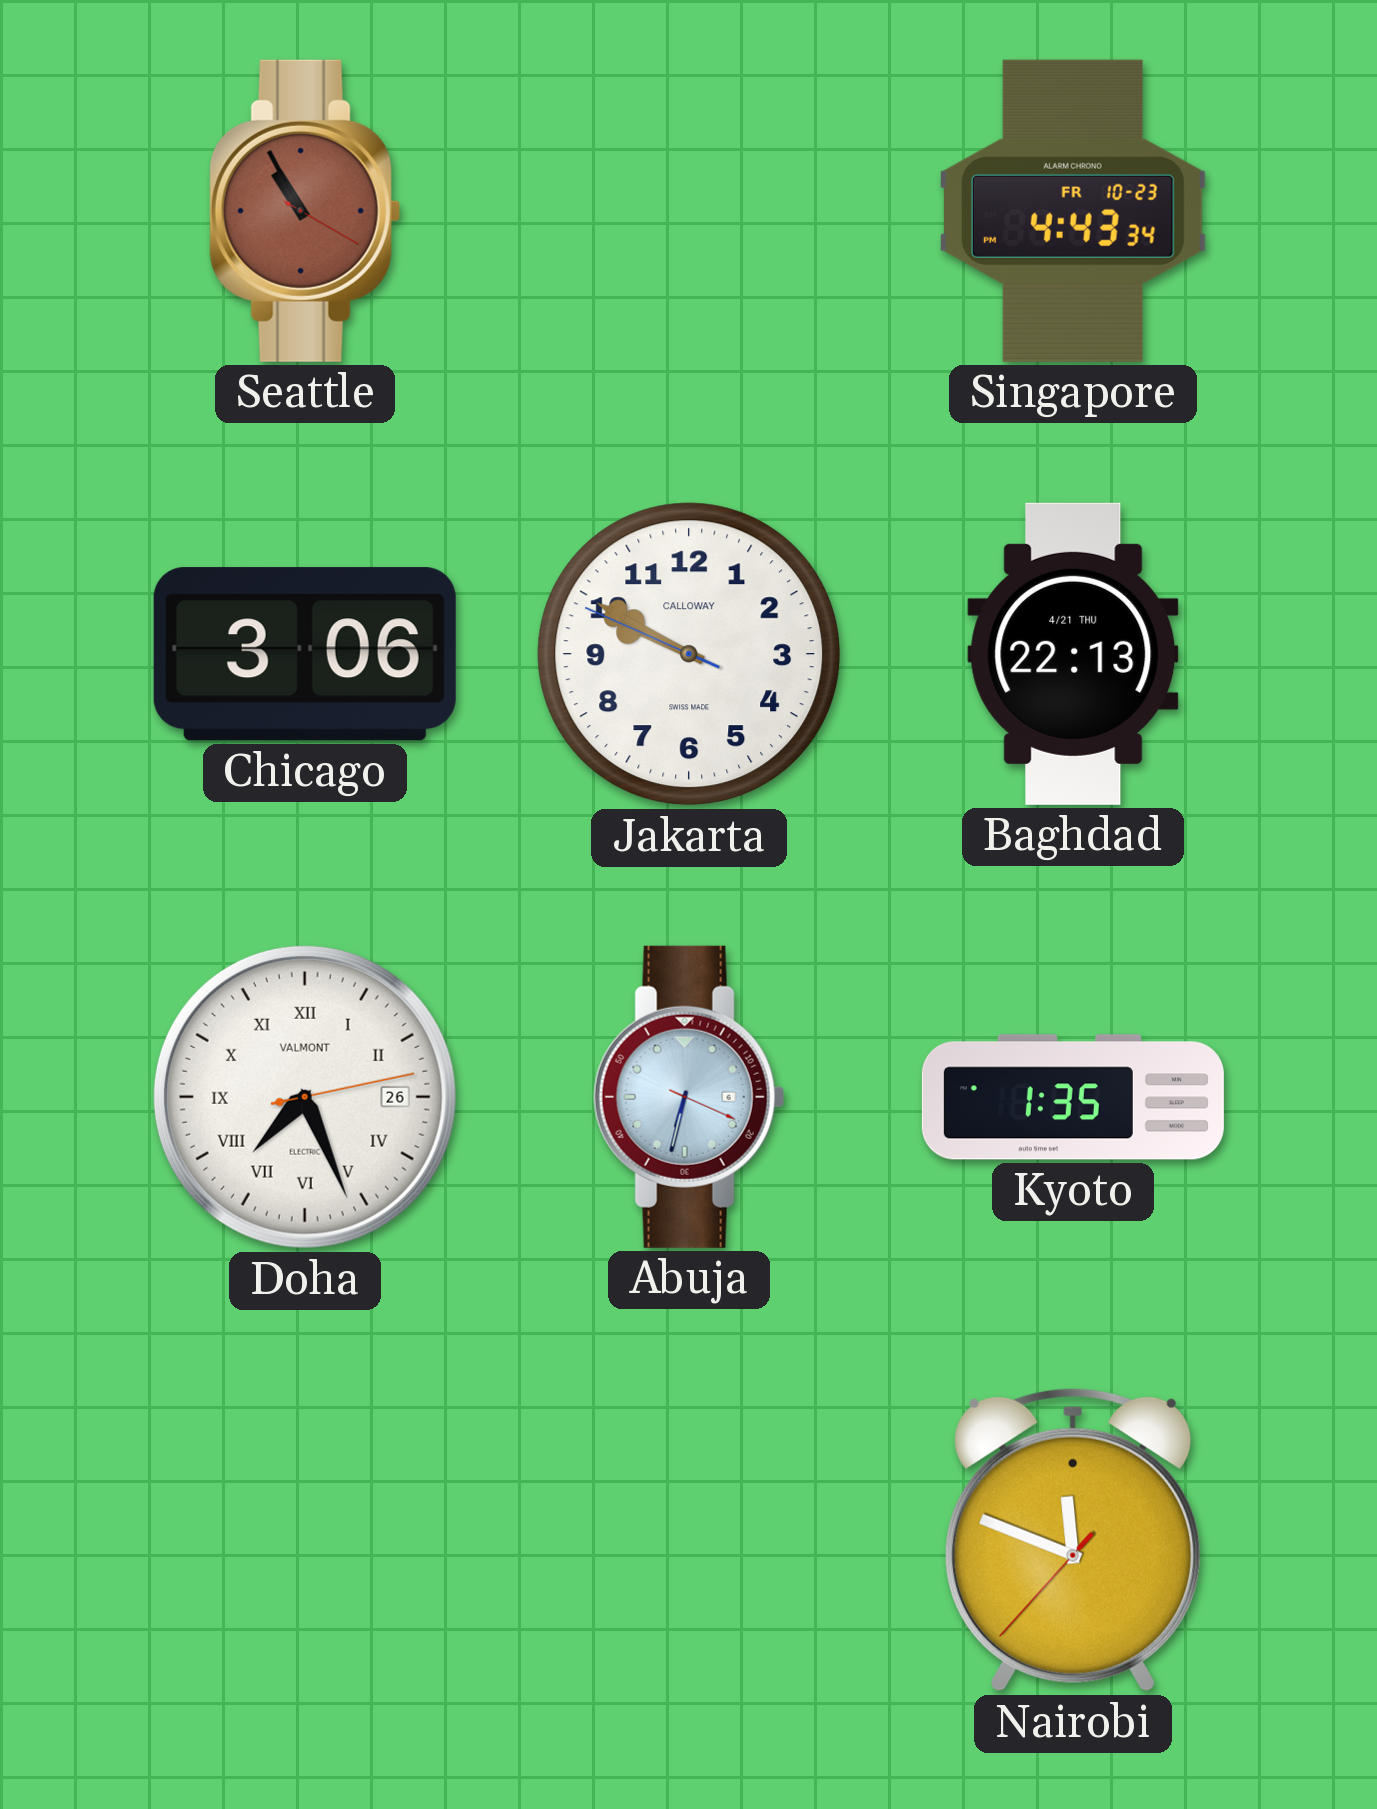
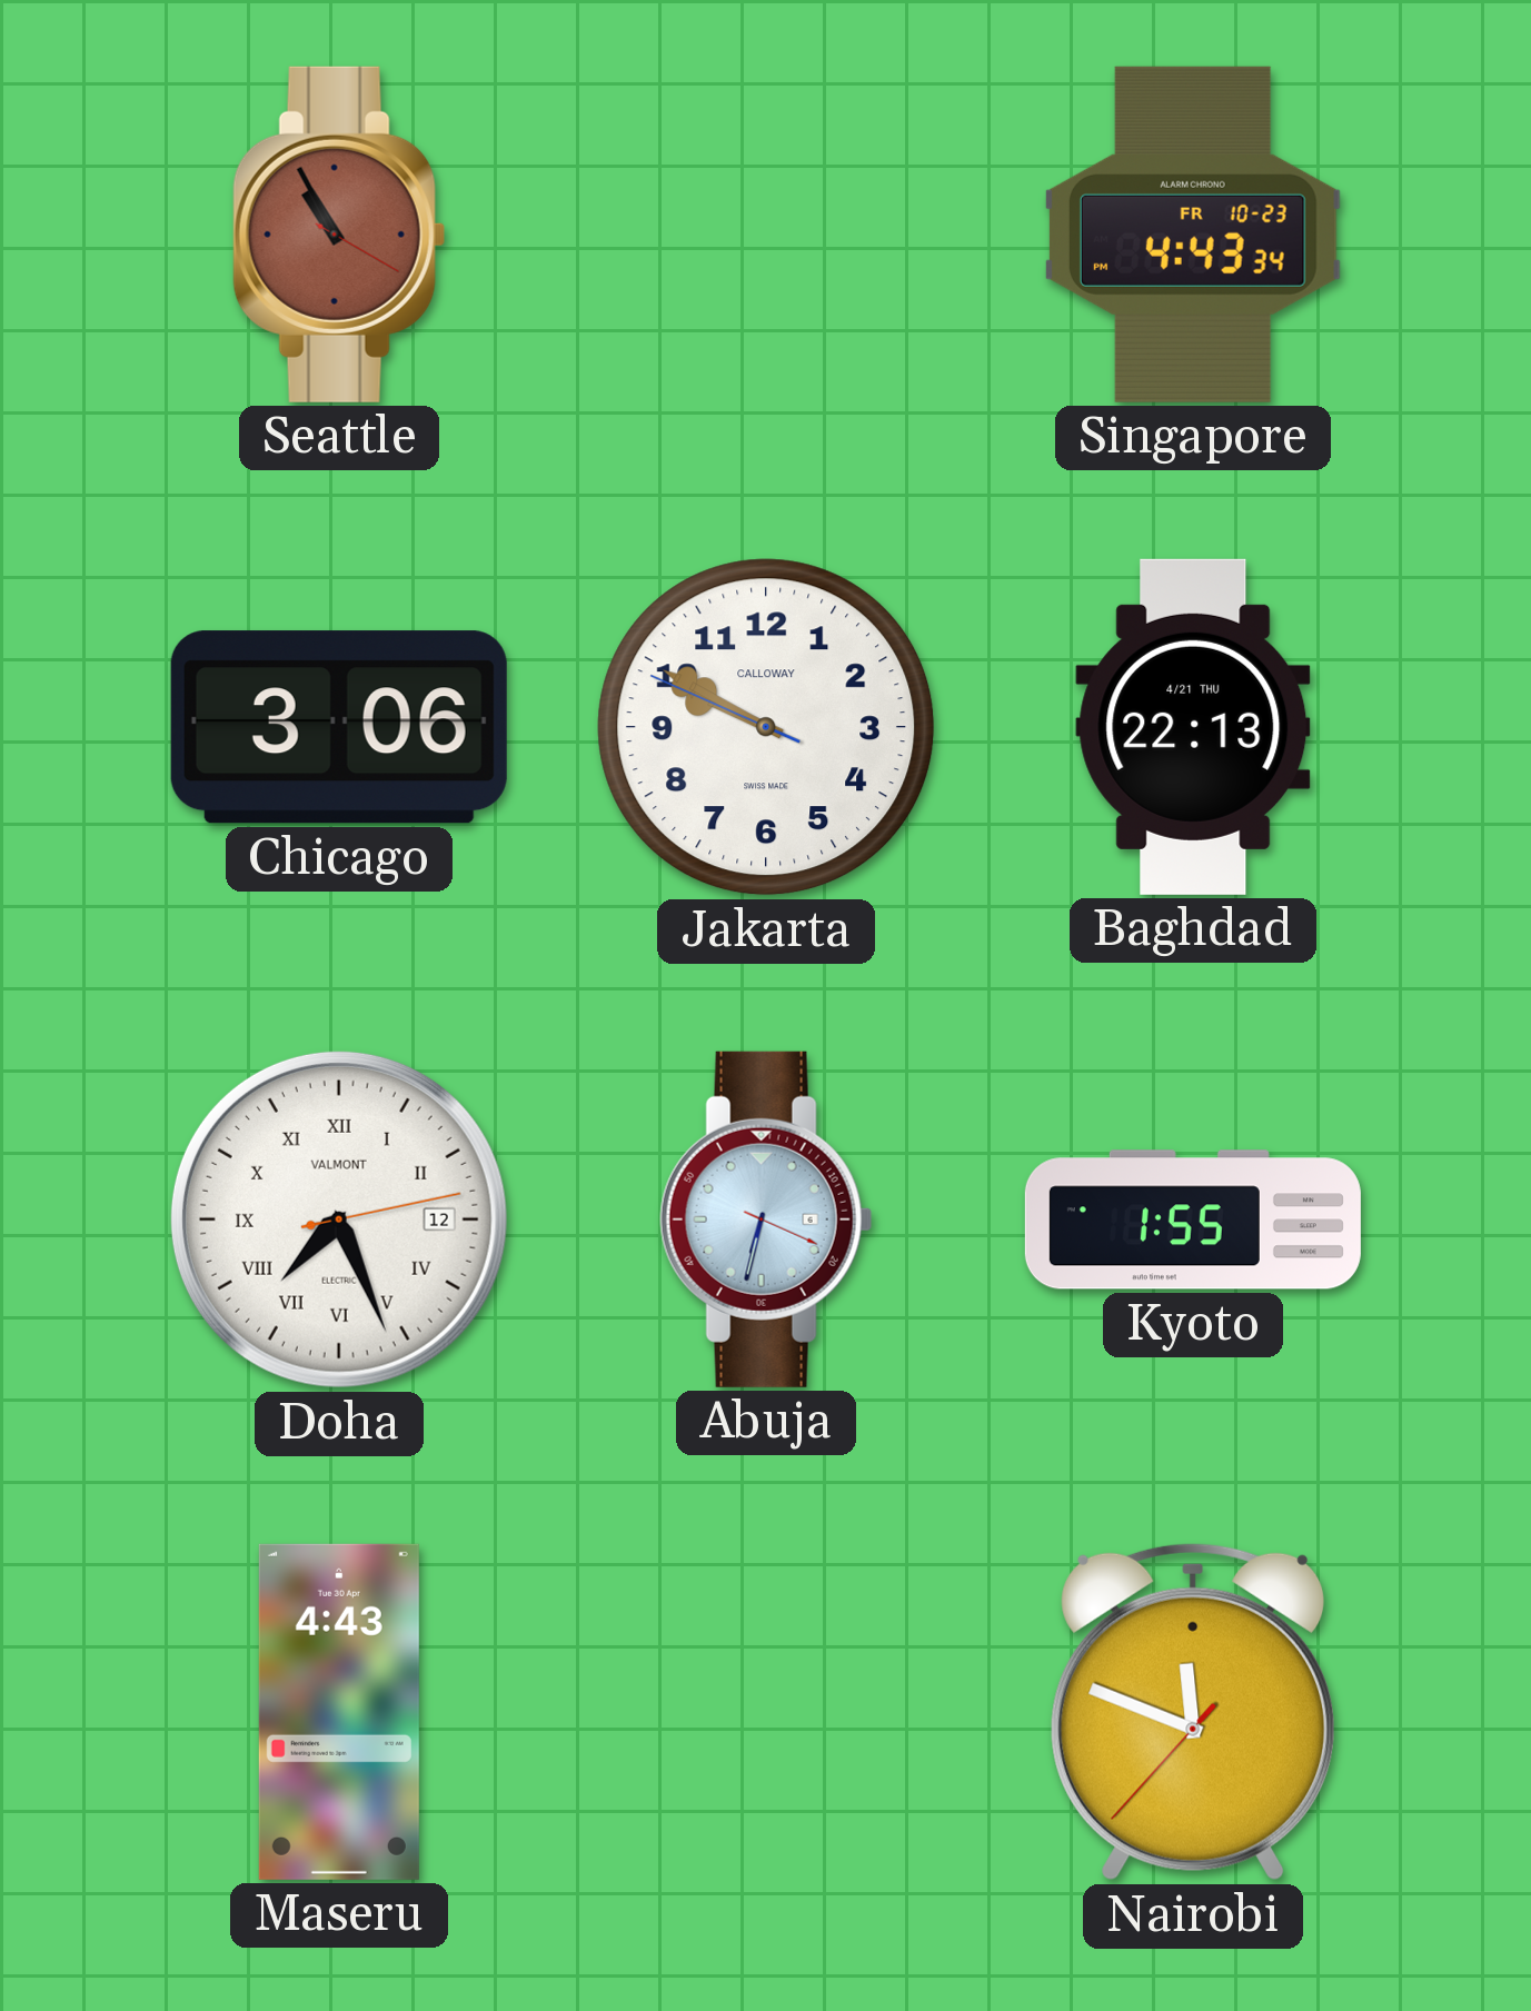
Doha date: 26 -> 12 (339, 1219)
Kyoto: 1:35 -> 1:55 (1193, 1219)
Maseru: none -> 4:43 (339, 1712)
